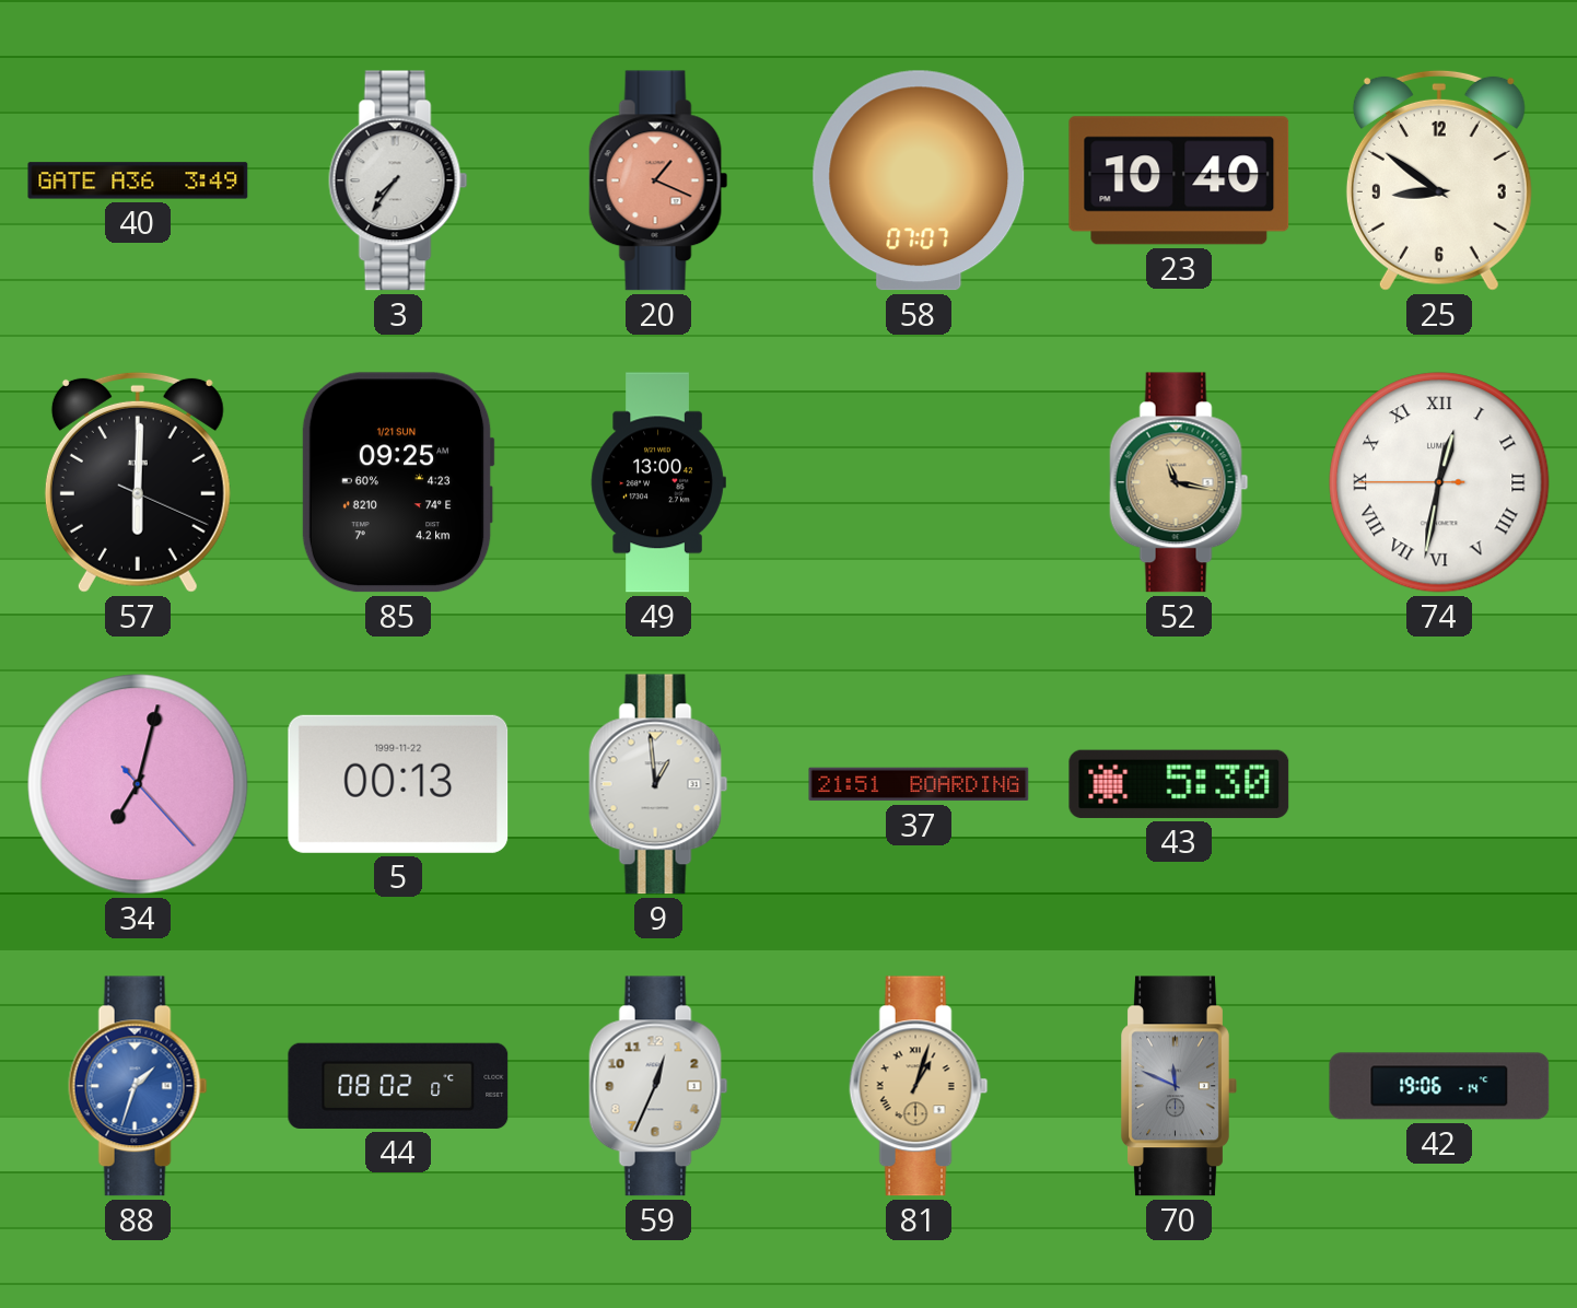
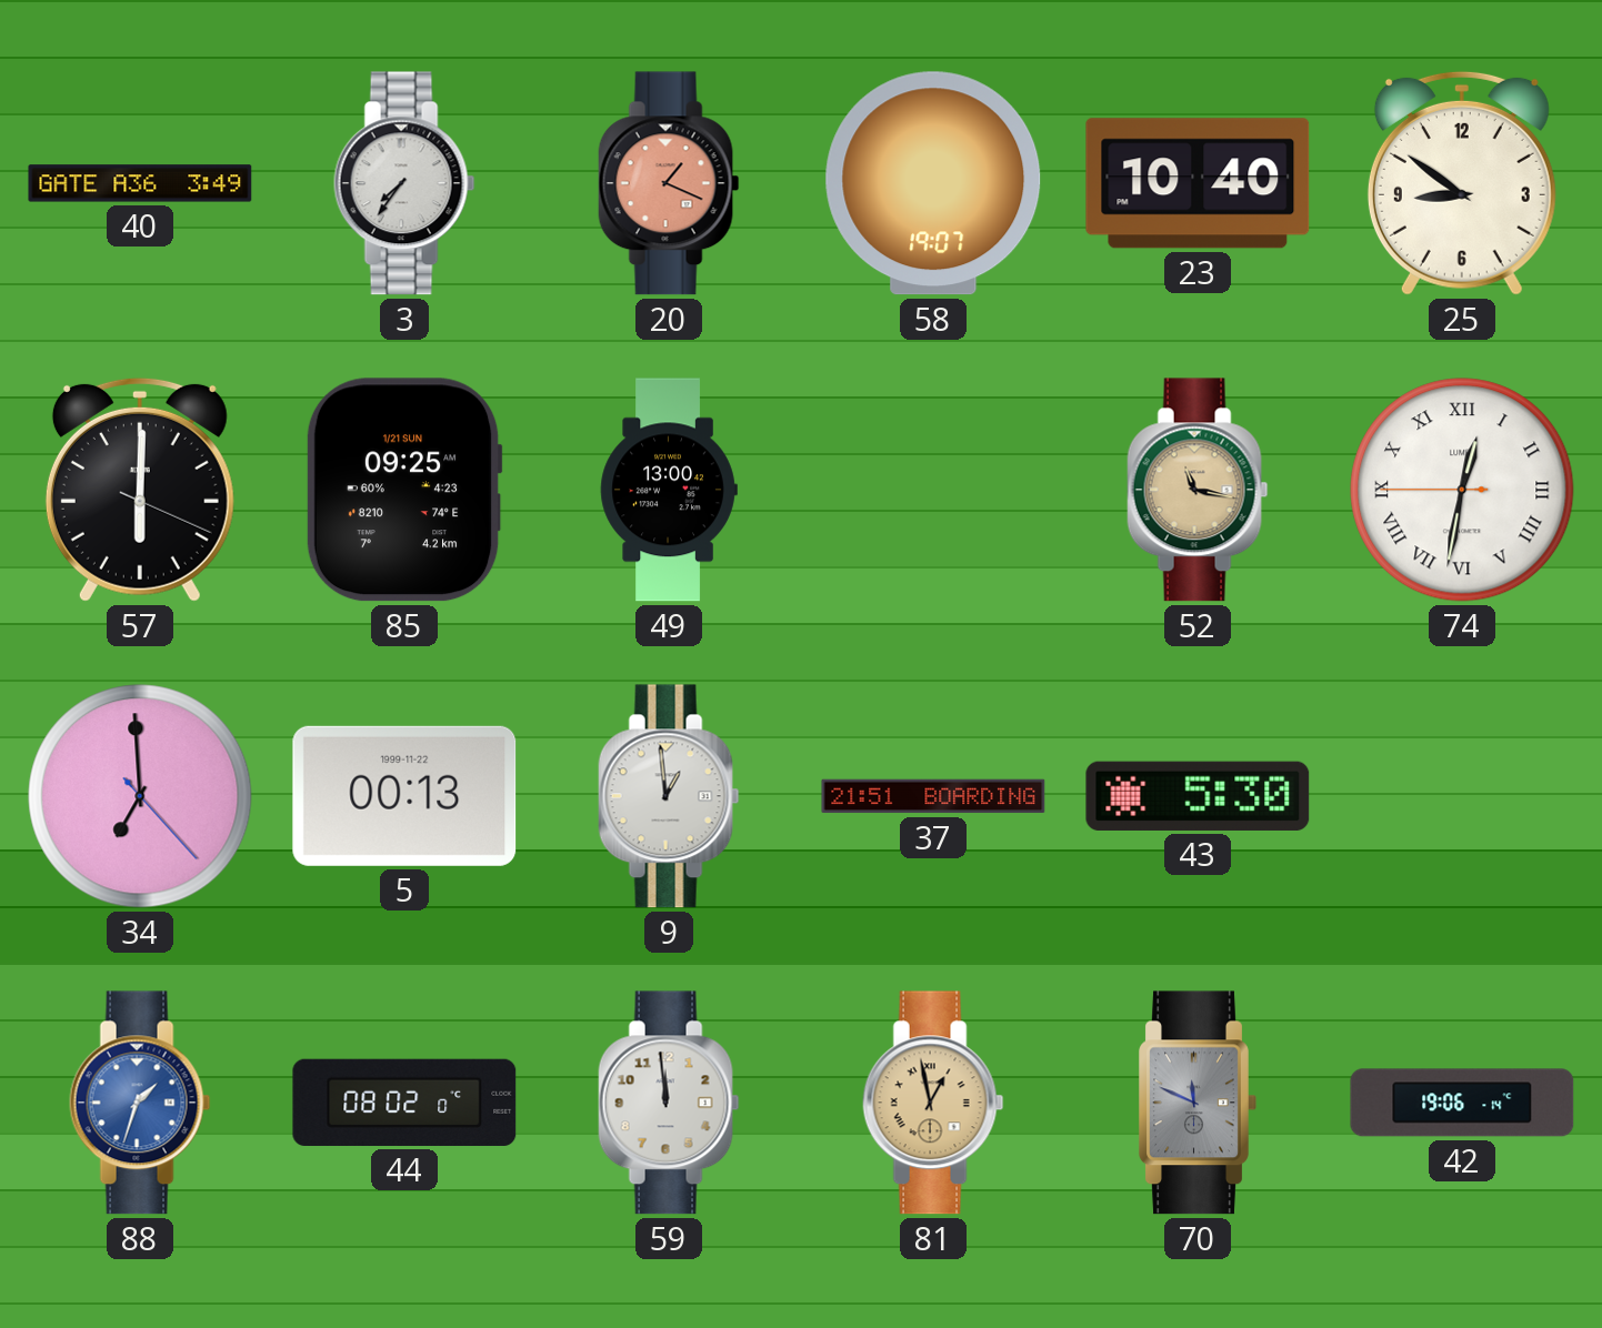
58: 07:07 -> 19:07 (933, 183)
34: 7:02 -> 6:59 (140, 796)
59: 12:34 -> 11:59 (669, 1103)
81: 1:03 -> 12:58 (933, 1103)
